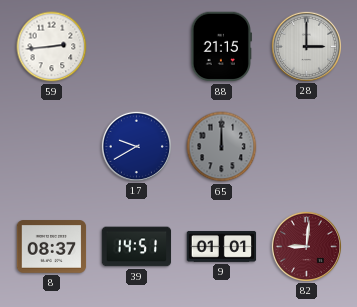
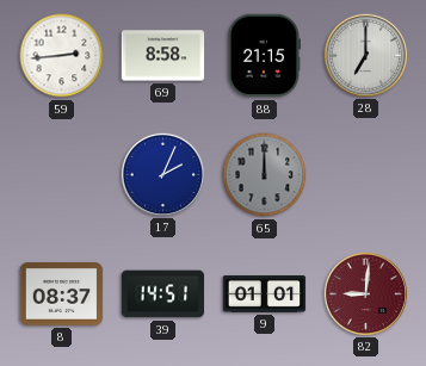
69: none -> 8:58 (163, 56)
28: 3:00 -> 7:00 (365, 55)
17: 9:40 -> 2:04 (162, 174)
